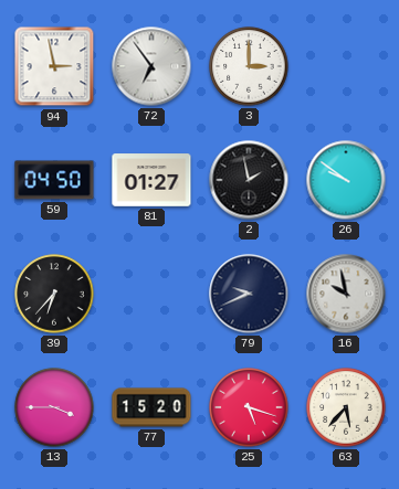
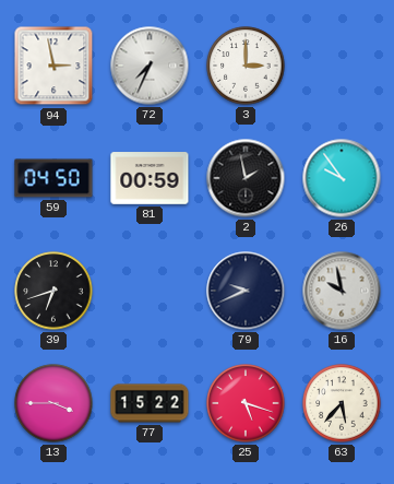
72: 6:54 -> 7:34 (150, 66)
81: 01:27 -> 00:59 (150, 178)
26: 9:51 -> 9:54 (342, 178)
39: 6:37 -> 6:42 (53, 291)
77: 15:20 -> 15:22 (150, 403)
